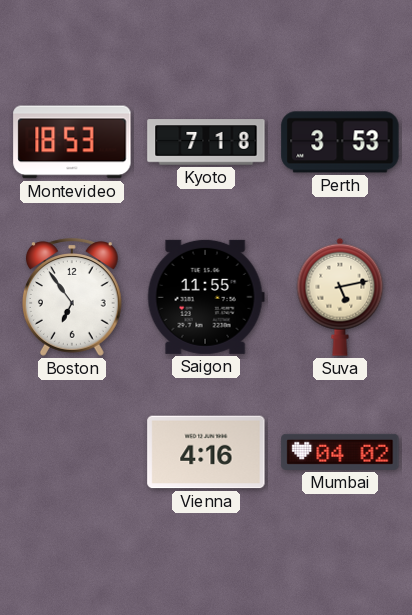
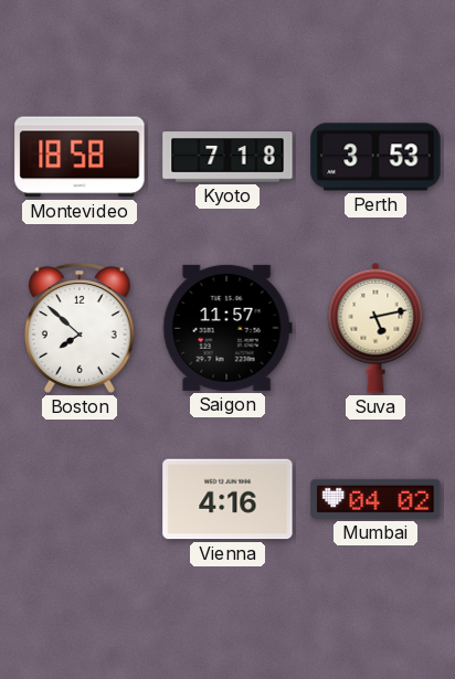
Montevideo: 18:53 -> 18:58 (80, 157)
Boston: 6:54 -> 7:52 (81, 328)
Saigon: 11:55 -> 11:57 (227, 328)
